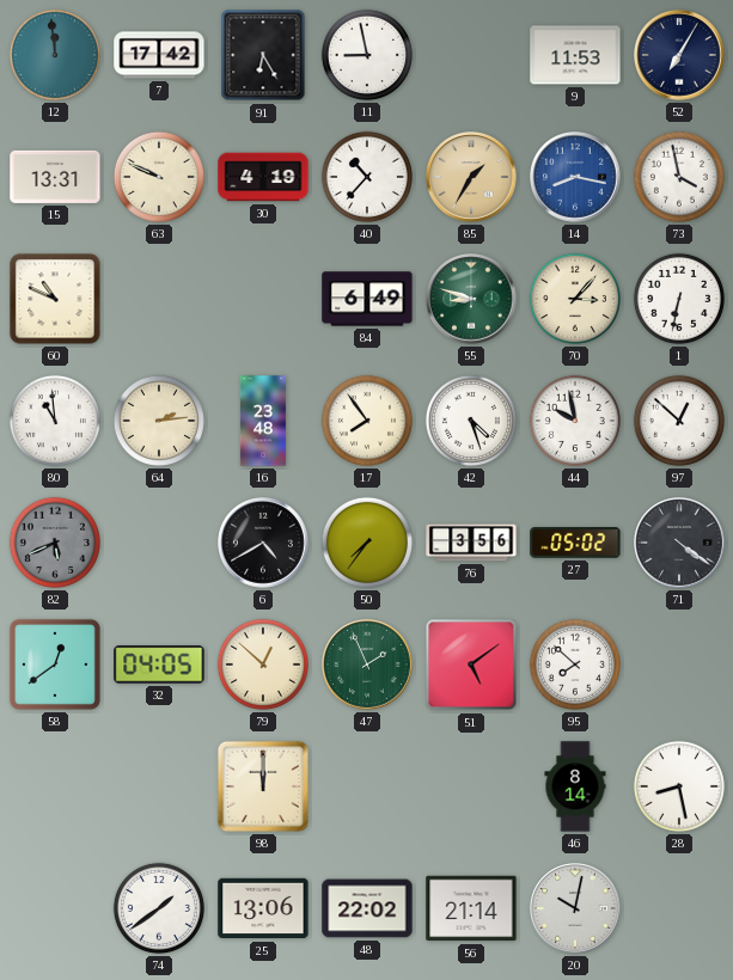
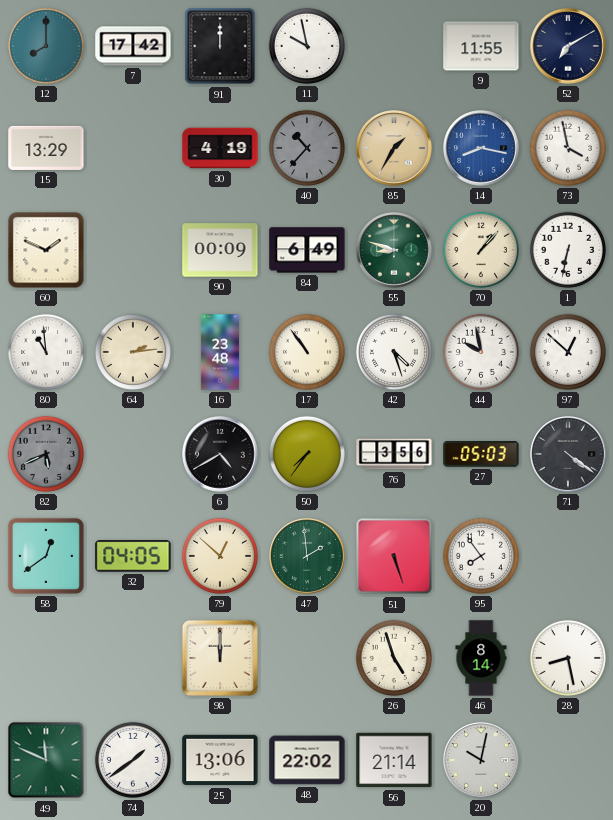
12: 11:59 -> 8:00 (46, 46)
91: 6:25 -> 12:00 (220, 46)
11: 8:58 -> 9:58 (307, 46)
9: 11:53 -> 11:55 (481, 46)
52: 7:05 -> 7:10 (568, 46)
15: 13:31 -> 13:29 (46, 148)
63: 9:49 -> none (159, 177)
40 dial: white -> grey (307, 148)
60: 10:49 -> 1:49 (46, 250)
90: none -> 00:09 (220, 250)
70: 3:07 -> 1:07 (481, 250)
17: 7:54 -> 10:54 (307, 352)
27: 05:02 -> 05:03 (481, 455)
47: 1:56 -> 1:59 (307, 556)
51: 5:09 -> 5:27 (394, 556)
95: 7:52 -> 7:54 (481, 556)
26: none -> 4:57 (394, 658)
49: none -> 11:49 (46, 760)
